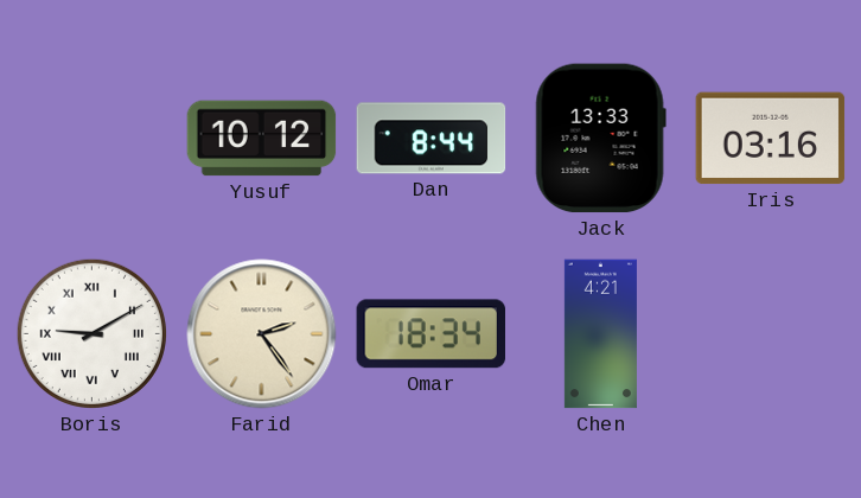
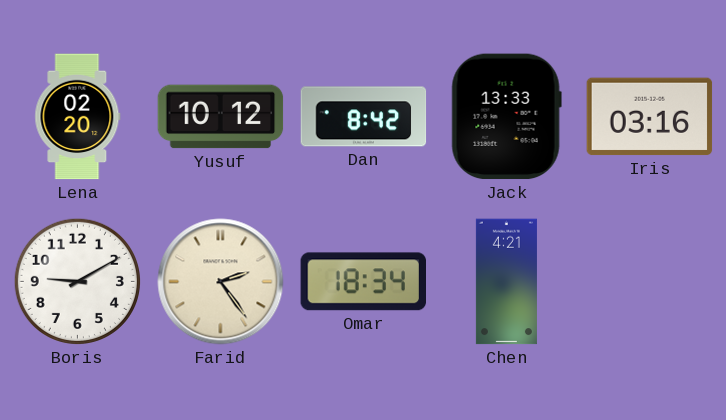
Lena: none -> 02:20 (78, 117)
Dan: 8:44 -> 8:42 (364, 117)
Boris numerals: Roman -> Arabic (77, 281)
